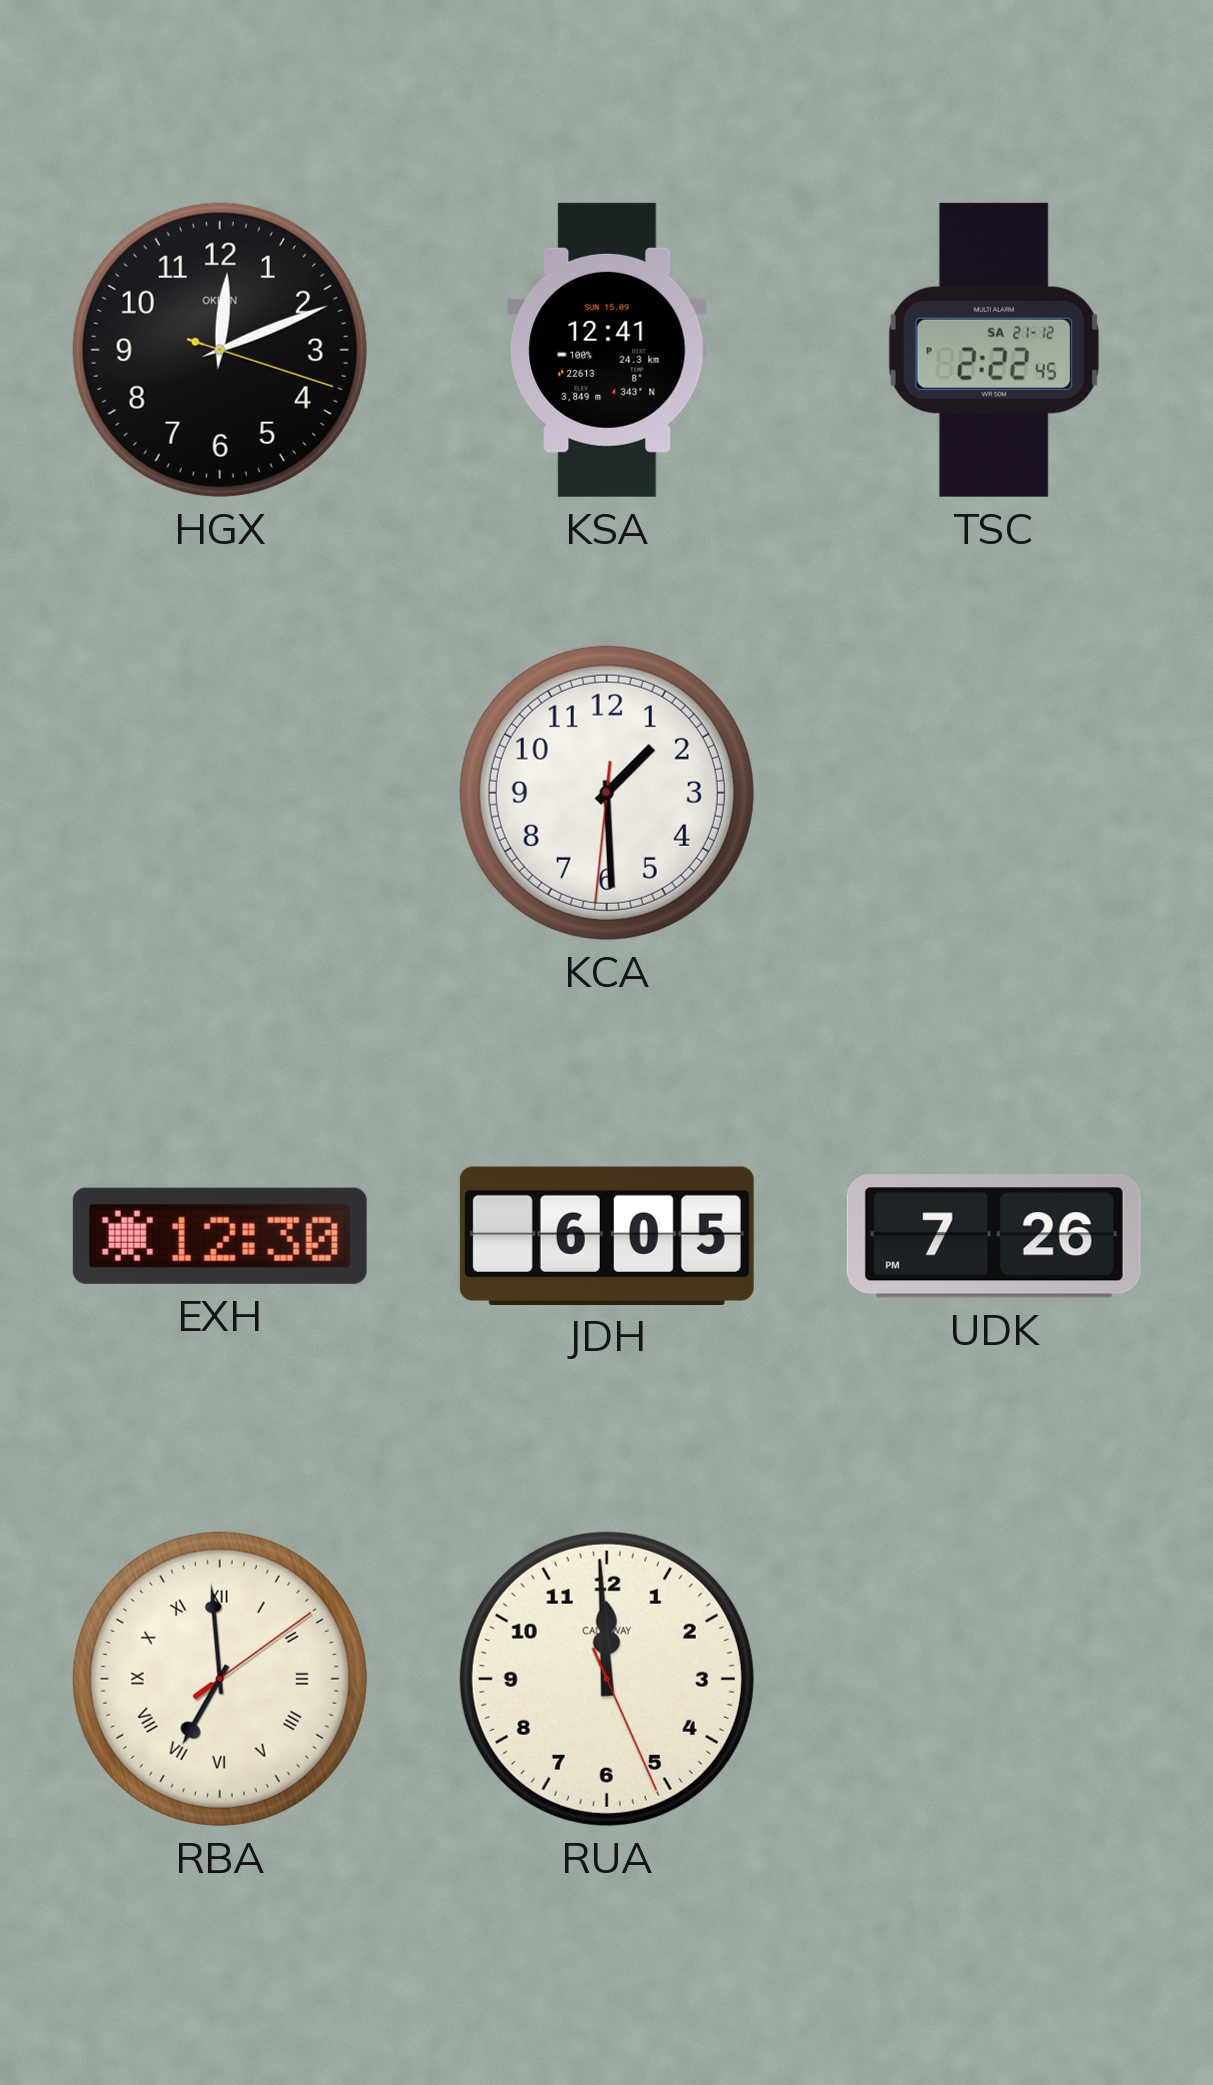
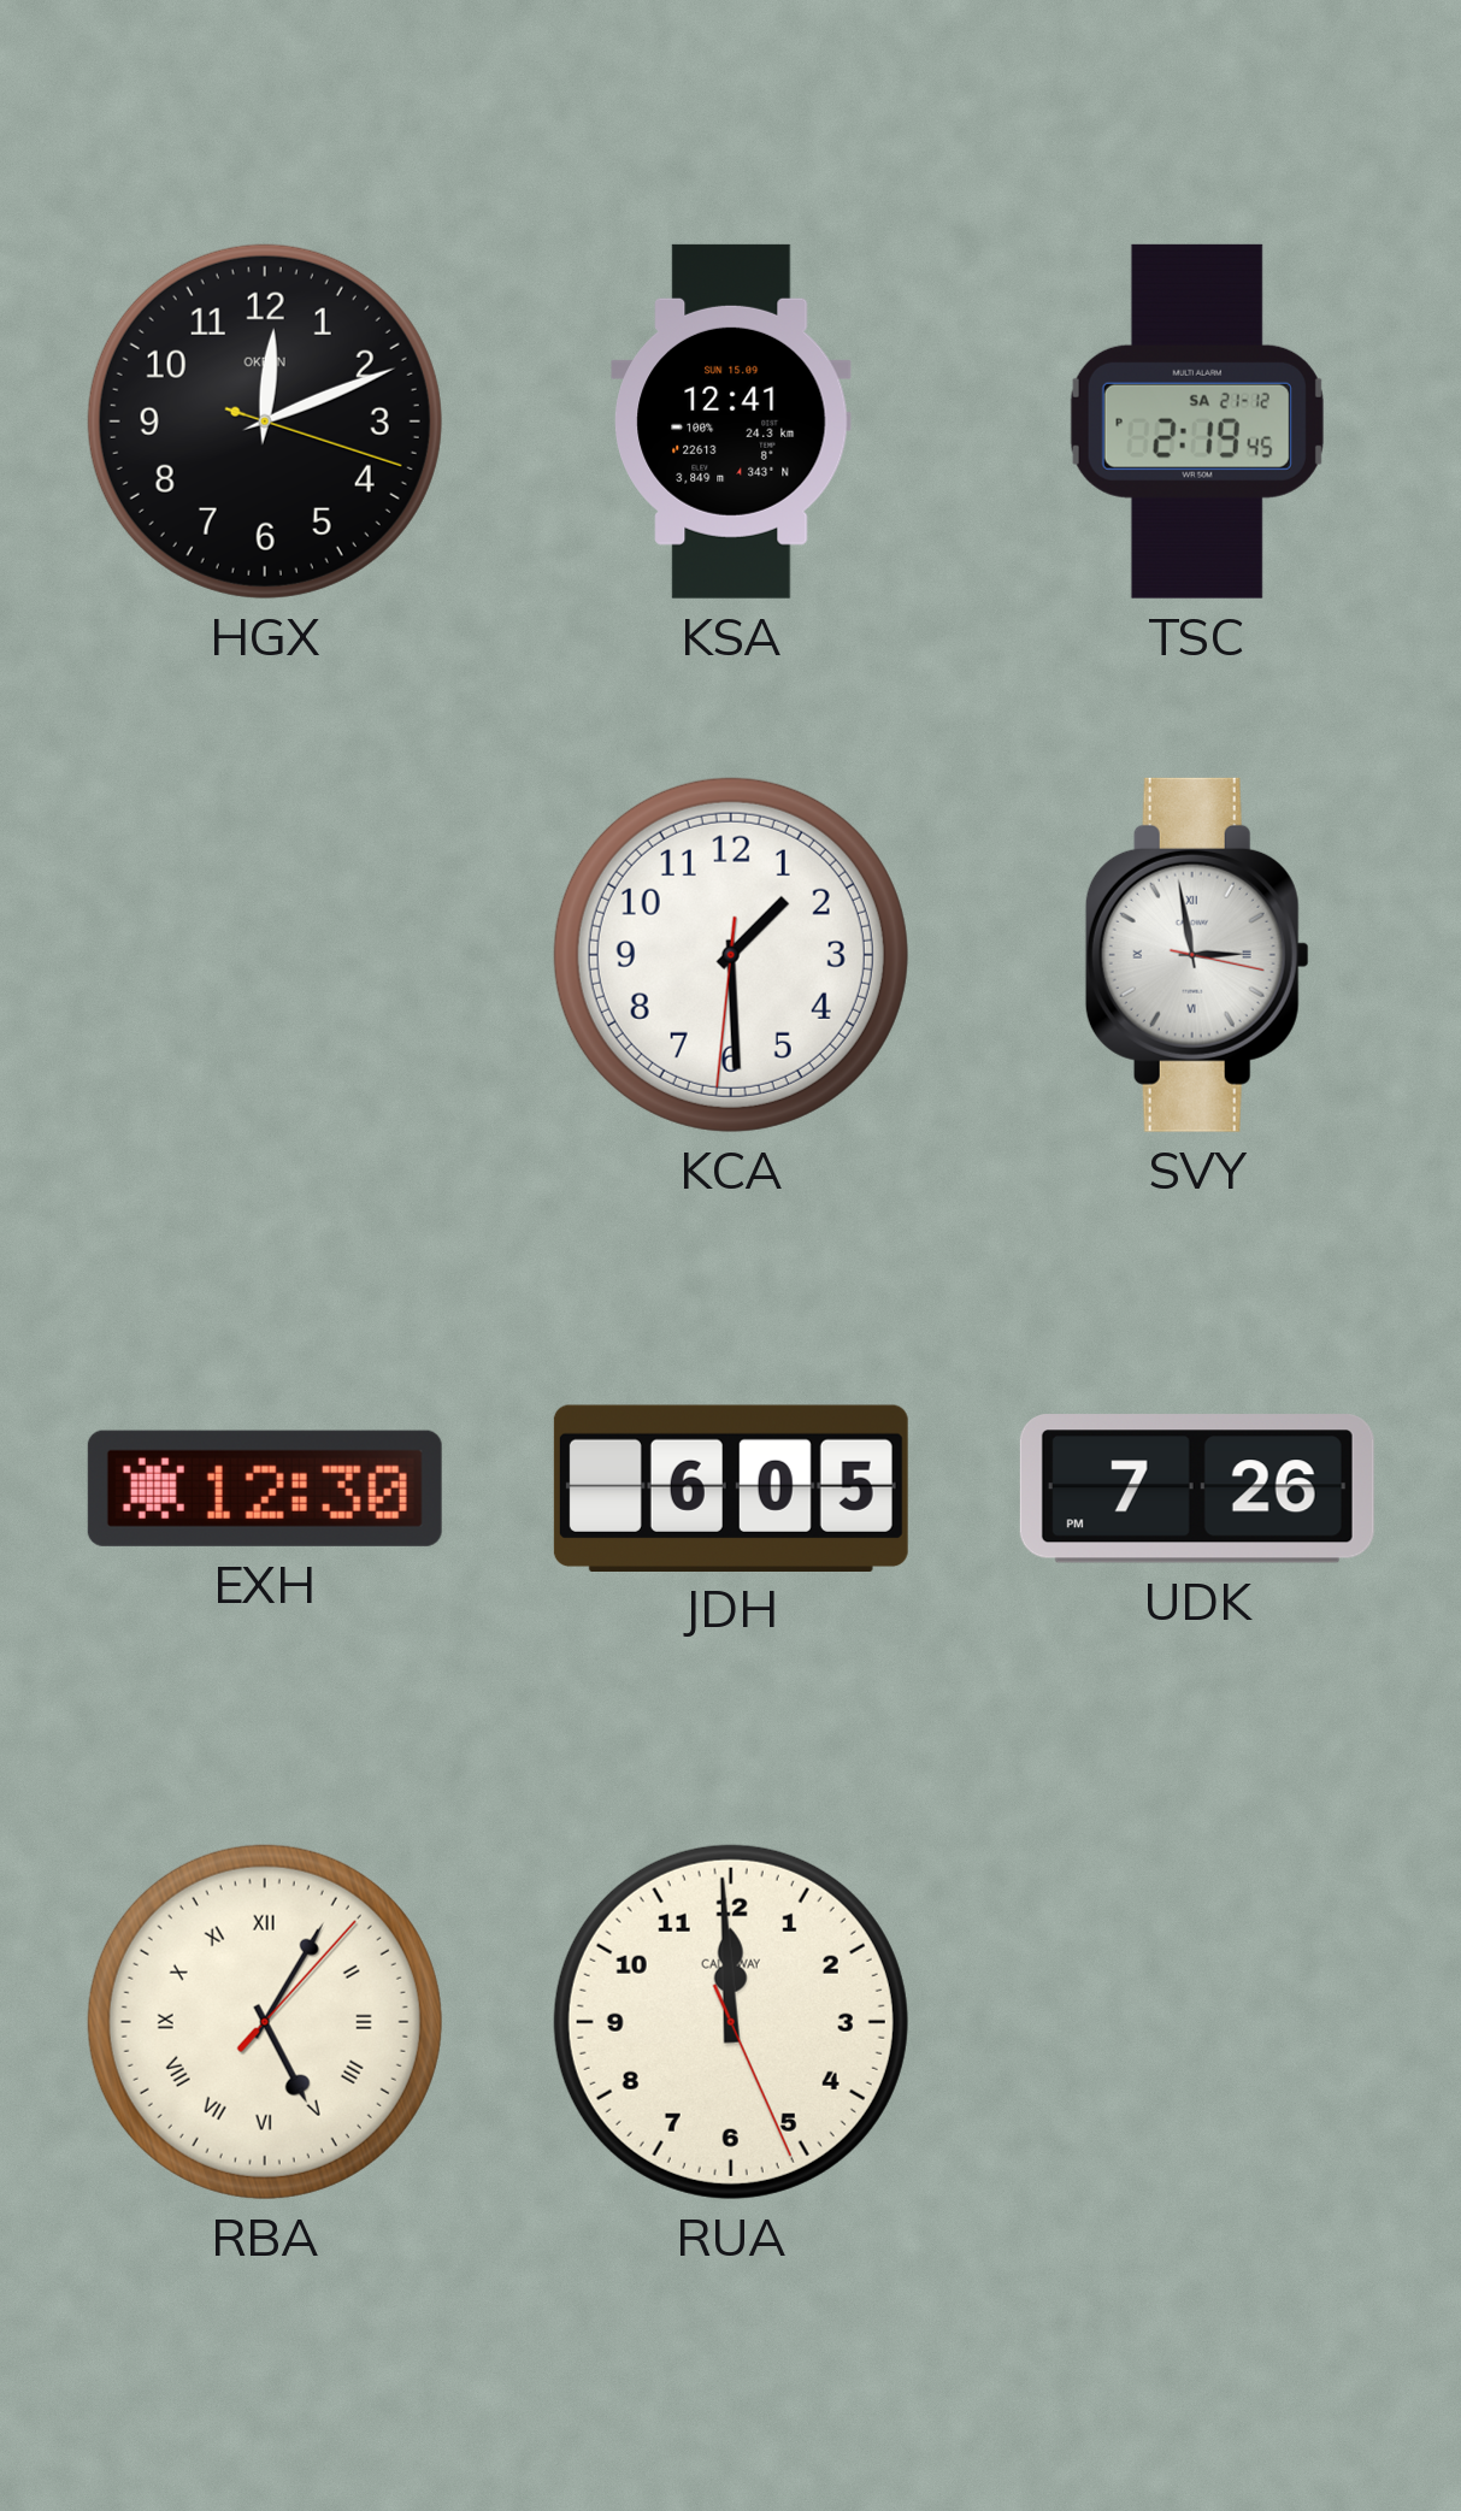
TSC: 2:22 -> 2:19 (1197, 422)
SVY: none -> 2:58 (1197, 955)
RBA: 6:59 -> 5:05 (265, 2022)
